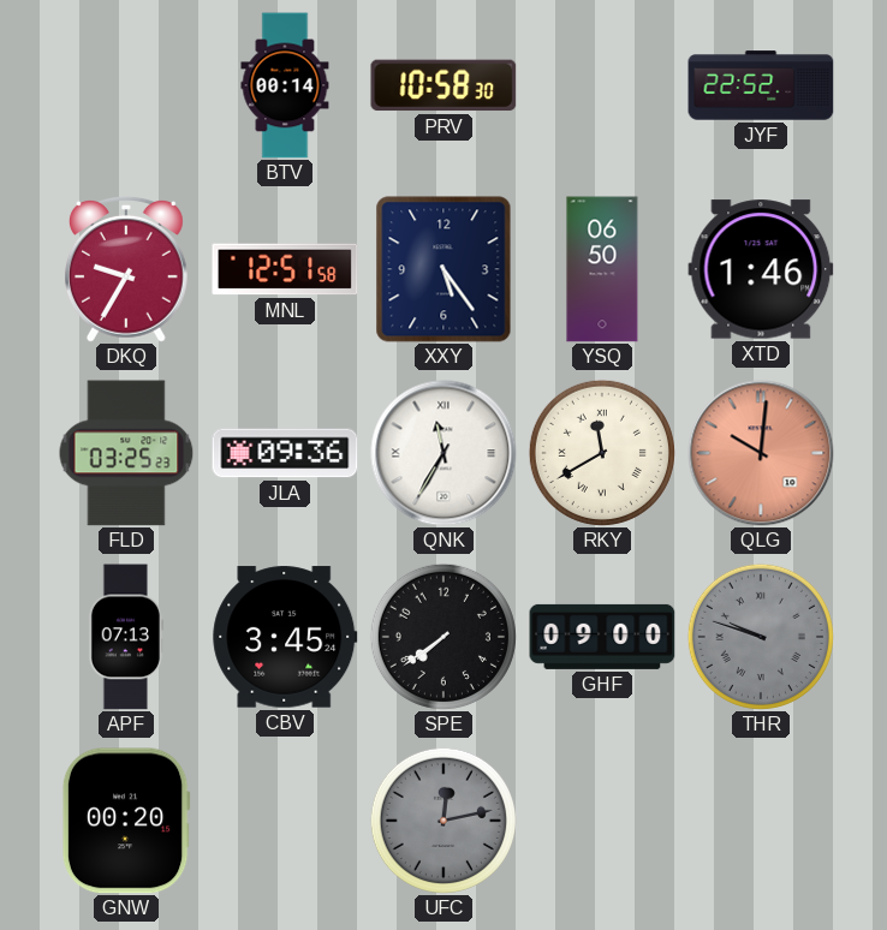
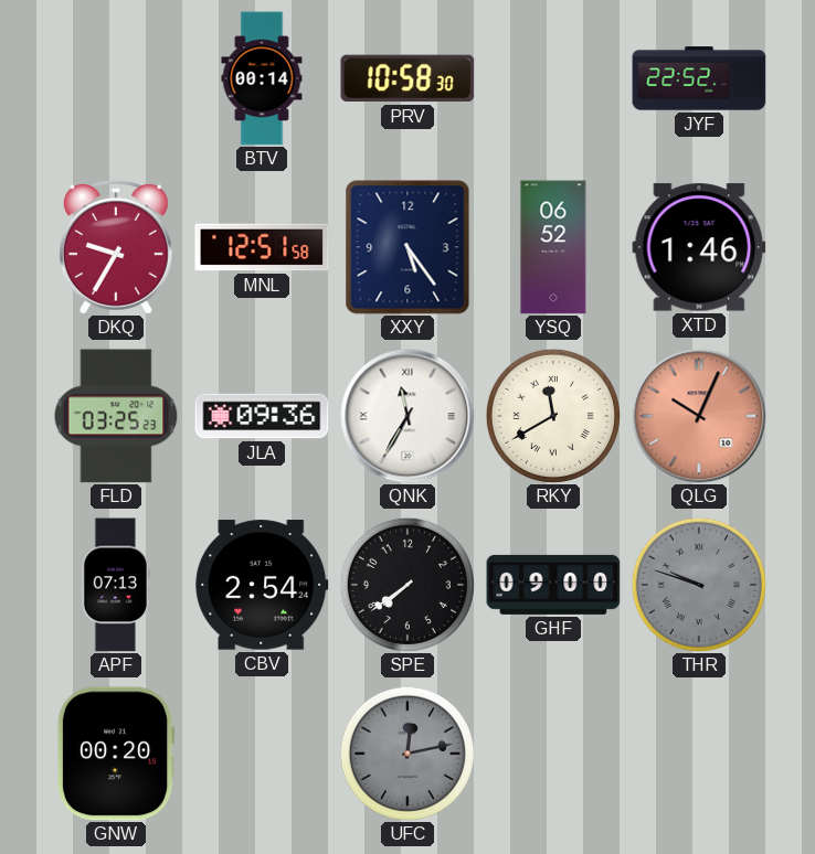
YSQ: 06:50 -> 06:52 (553, 247)
QLG: 10:01 -> 10:04 (699, 416)
CBV: 3:45 -> 2:54 (262, 585)
